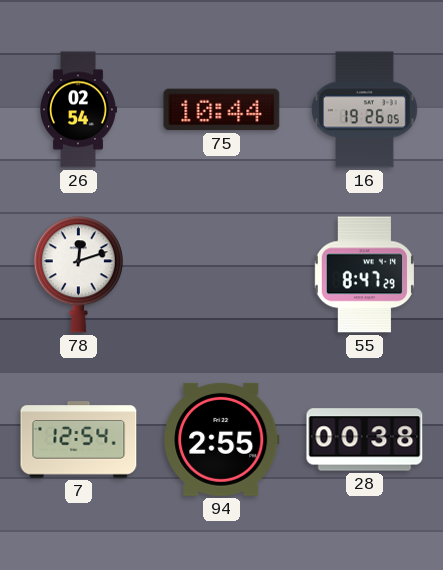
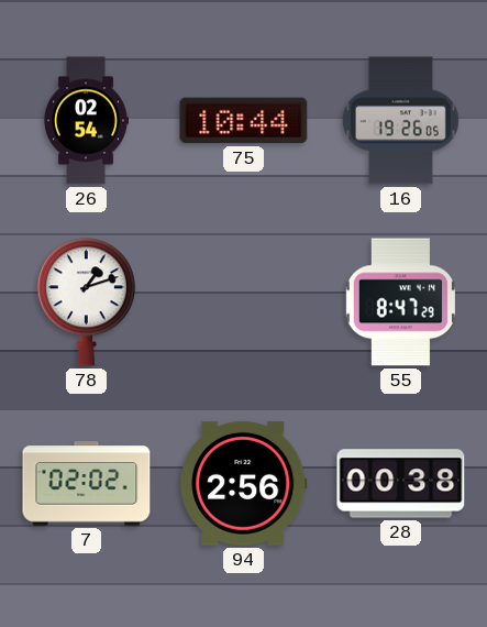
78: 12:12 -> 1:12 (86, 302)
7: 12:54 -> 02:02 (87, 484)
94: 2:55 -> 2:56 (244, 483)
